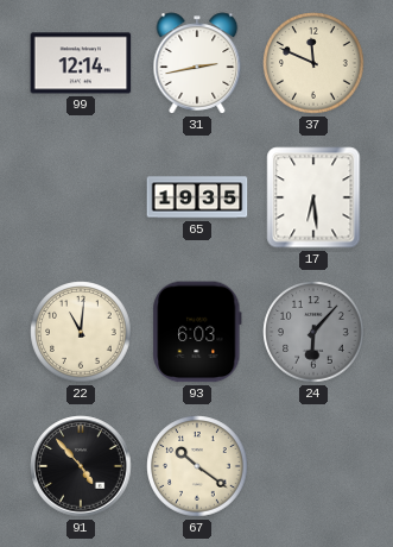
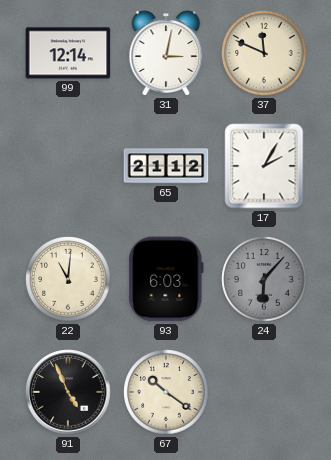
31: 2:43 -> 3:02 (166, 53)
65: 19:35 -> 21:12 (166, 166)
17: 6:29 -> 2:05 (264, 166)
91: 4:53 -> 4:56 (68, 392)
